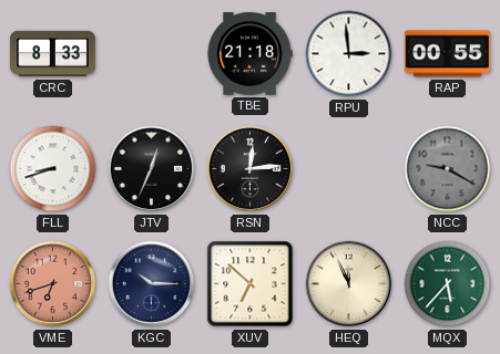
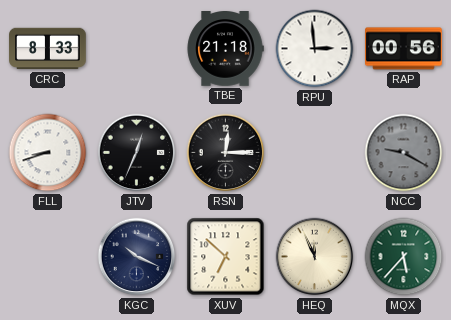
RAP: 00:55 -> 00:56 (404, 49)
RSN: 12:14 -> 12:15 (226, 153)
VME: 6:42 -> none (53, 284)
KGC: 10:15 -> 10:19 (137, 257)
